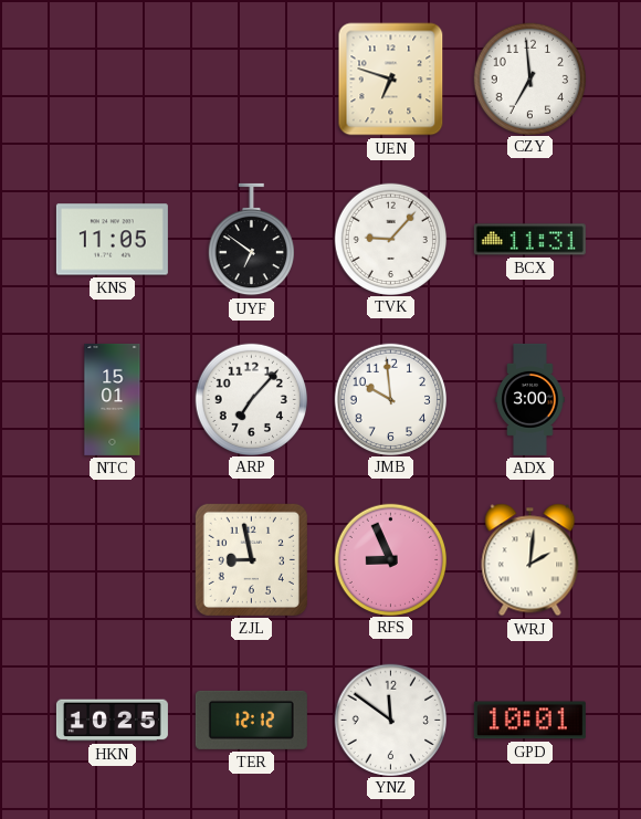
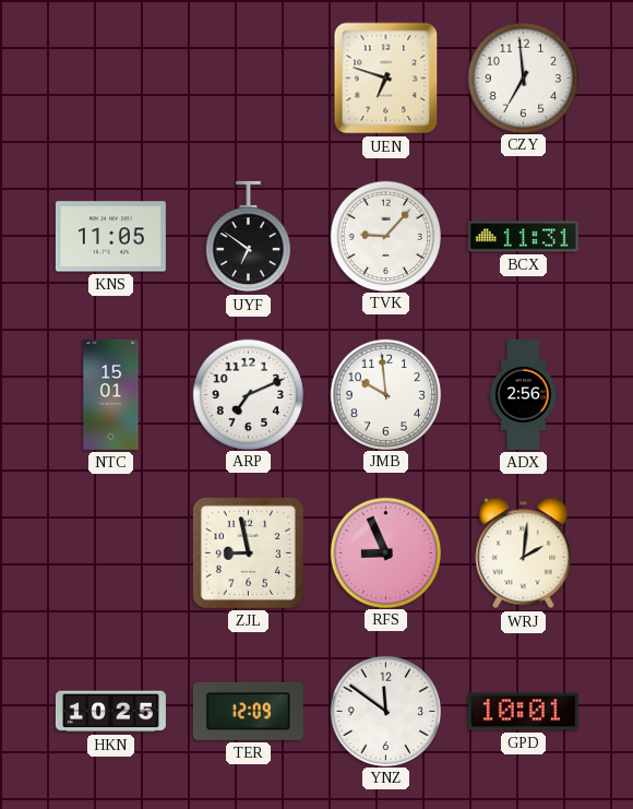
ARP: 7:07 -> 7:11 (248, 394)
ADX: 3:00 -> 2:56 (524, 394)
TER: 12:12 -> 12:09 (248, 711)
